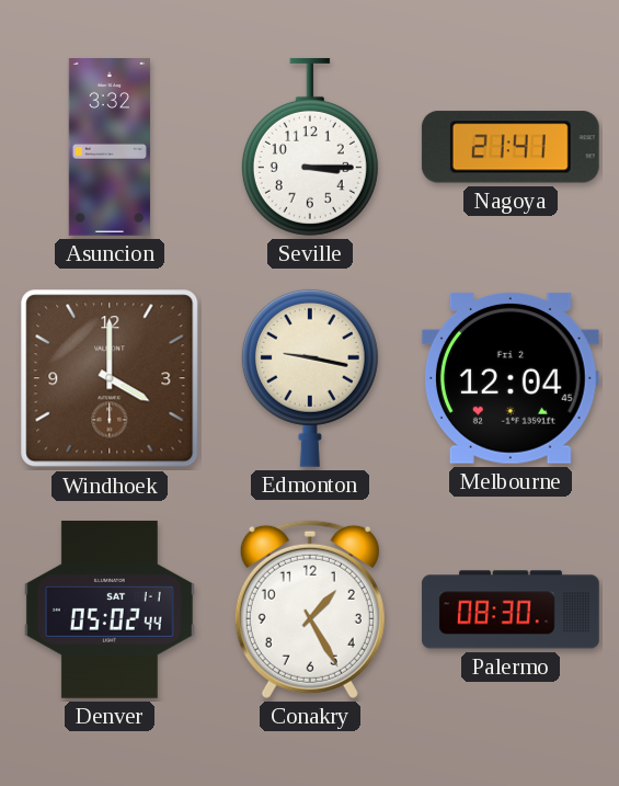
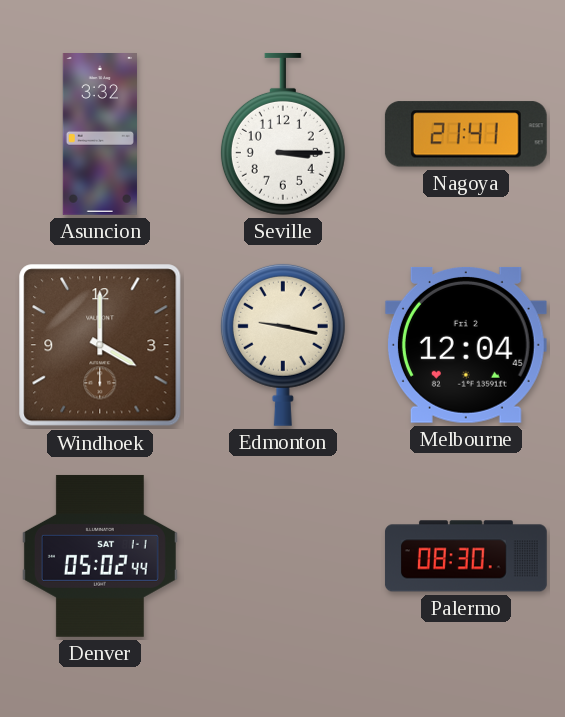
Conakry: 1:25 -> none (310, 610)
